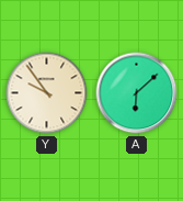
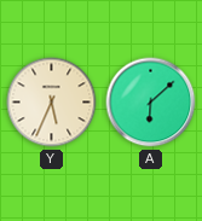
Y: 9:54 -> 5:34 (52, 103)
